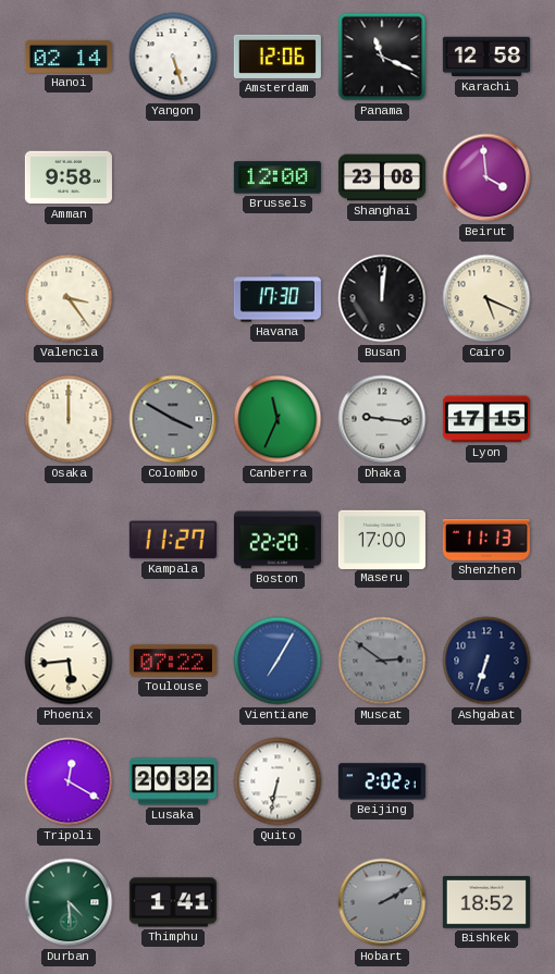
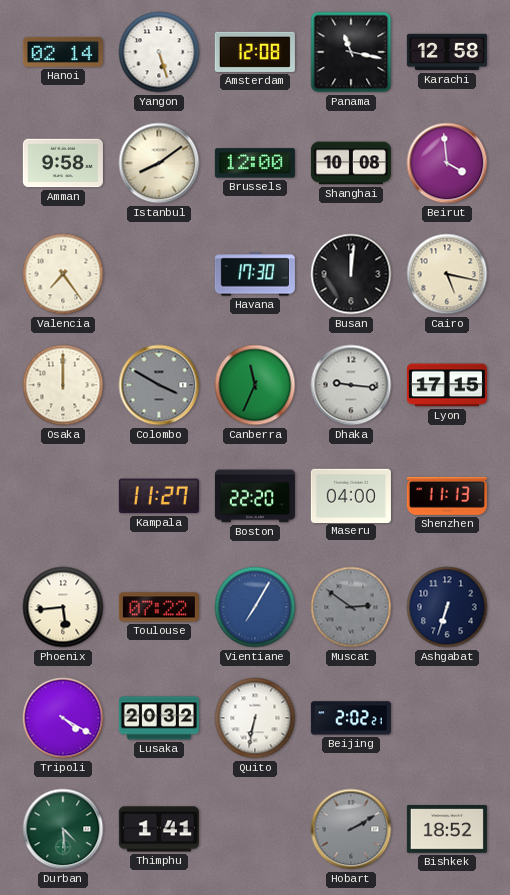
Amsterdam: 12:06 -> 12:08 (255, 52)
Panama: 11:19 -> 11:17 (351, 52)
Istanbul: none -> 8:09 (159, 163)
Shanghai: 23:08 -> 10:08 (351, 163)
Valencia: 3:24 -> 7:24 (63, 274)
Cairo: 5:19 -> 5:17 (447, 274)
Maseru: 17:00 -> 04:00 (351, 495)
Tripoli: 12:20 -> 4:20 (63, 718)
